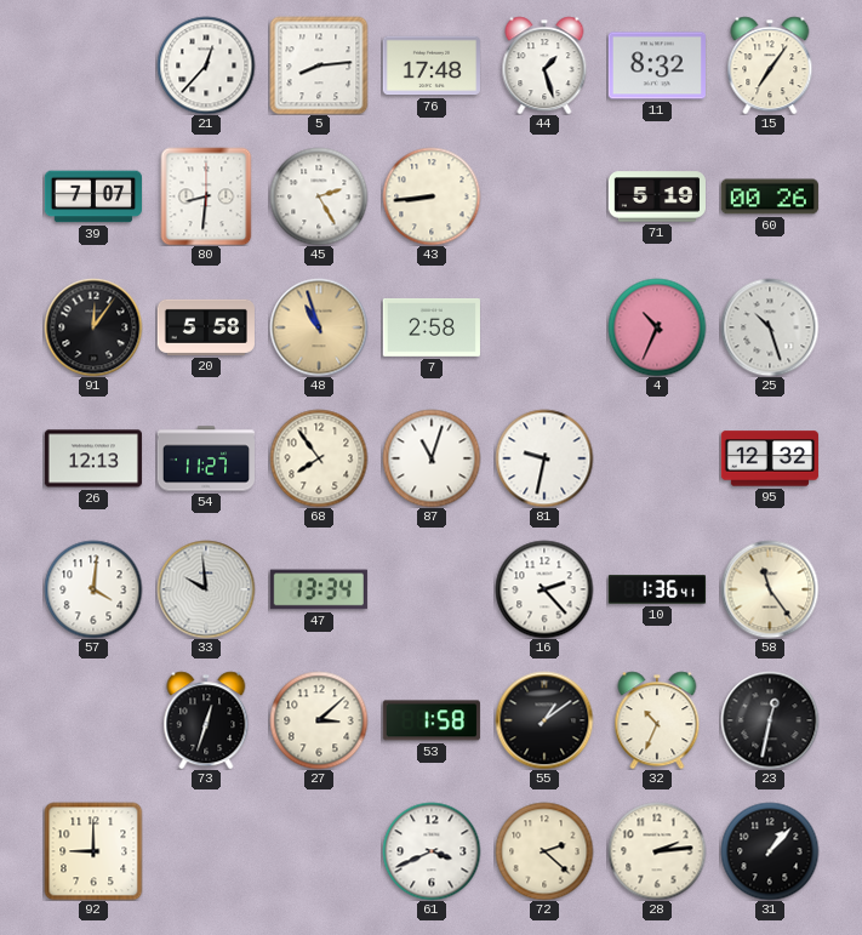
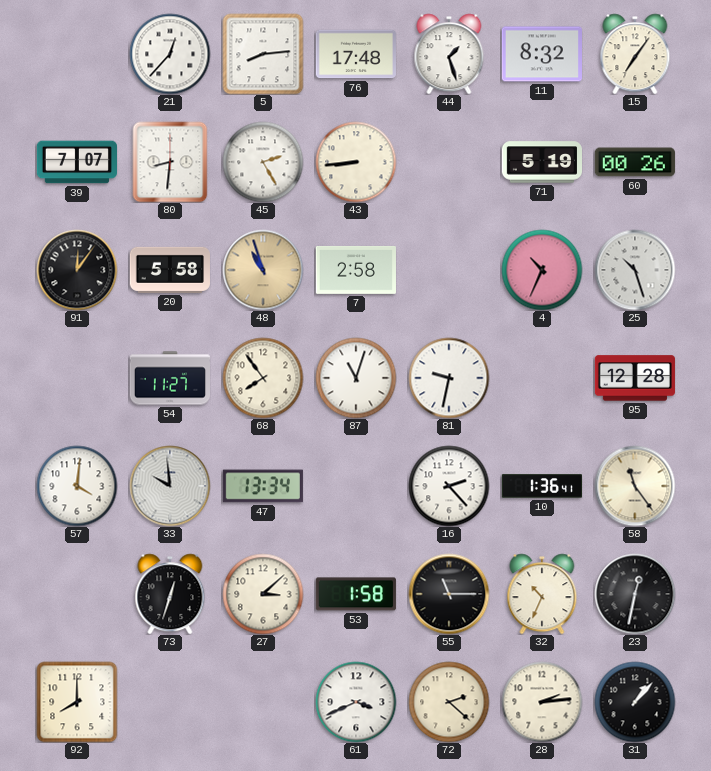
26: 12:13 -> none (93, 458)
95: 12:32 -> 12:28 (635, 378)
55: 1:09 -> 11:15 (449, 594)
92: 9:00 -> 8:00 (77, 702)
